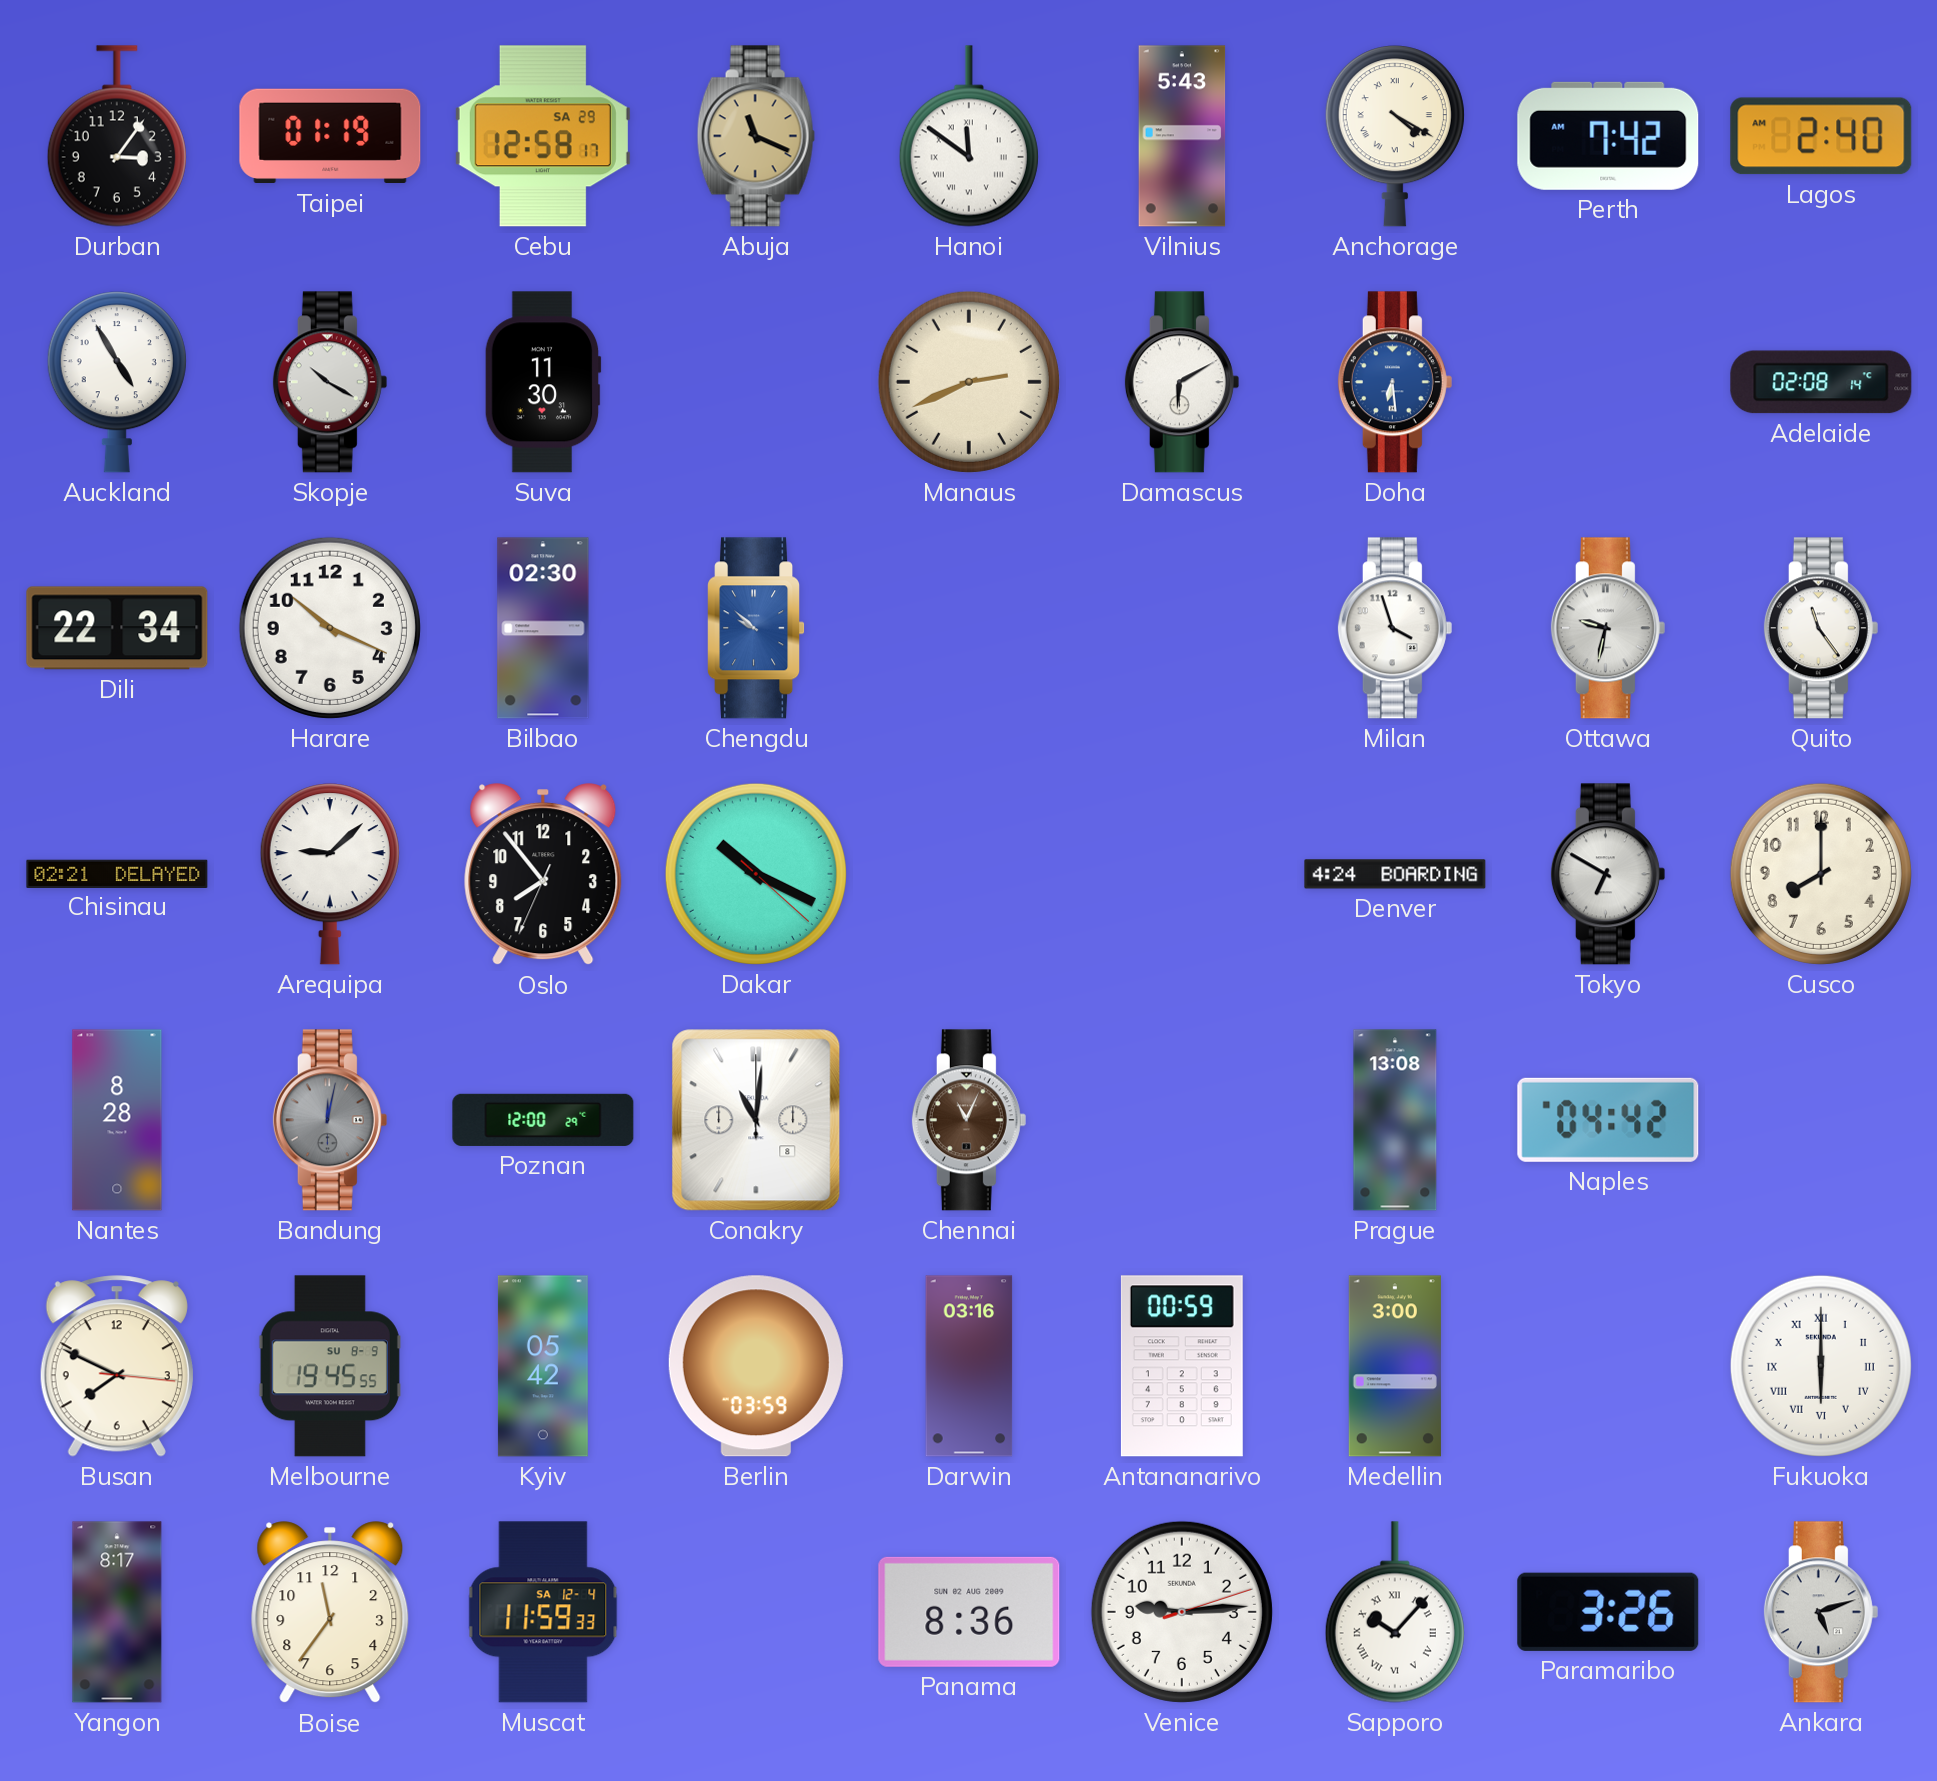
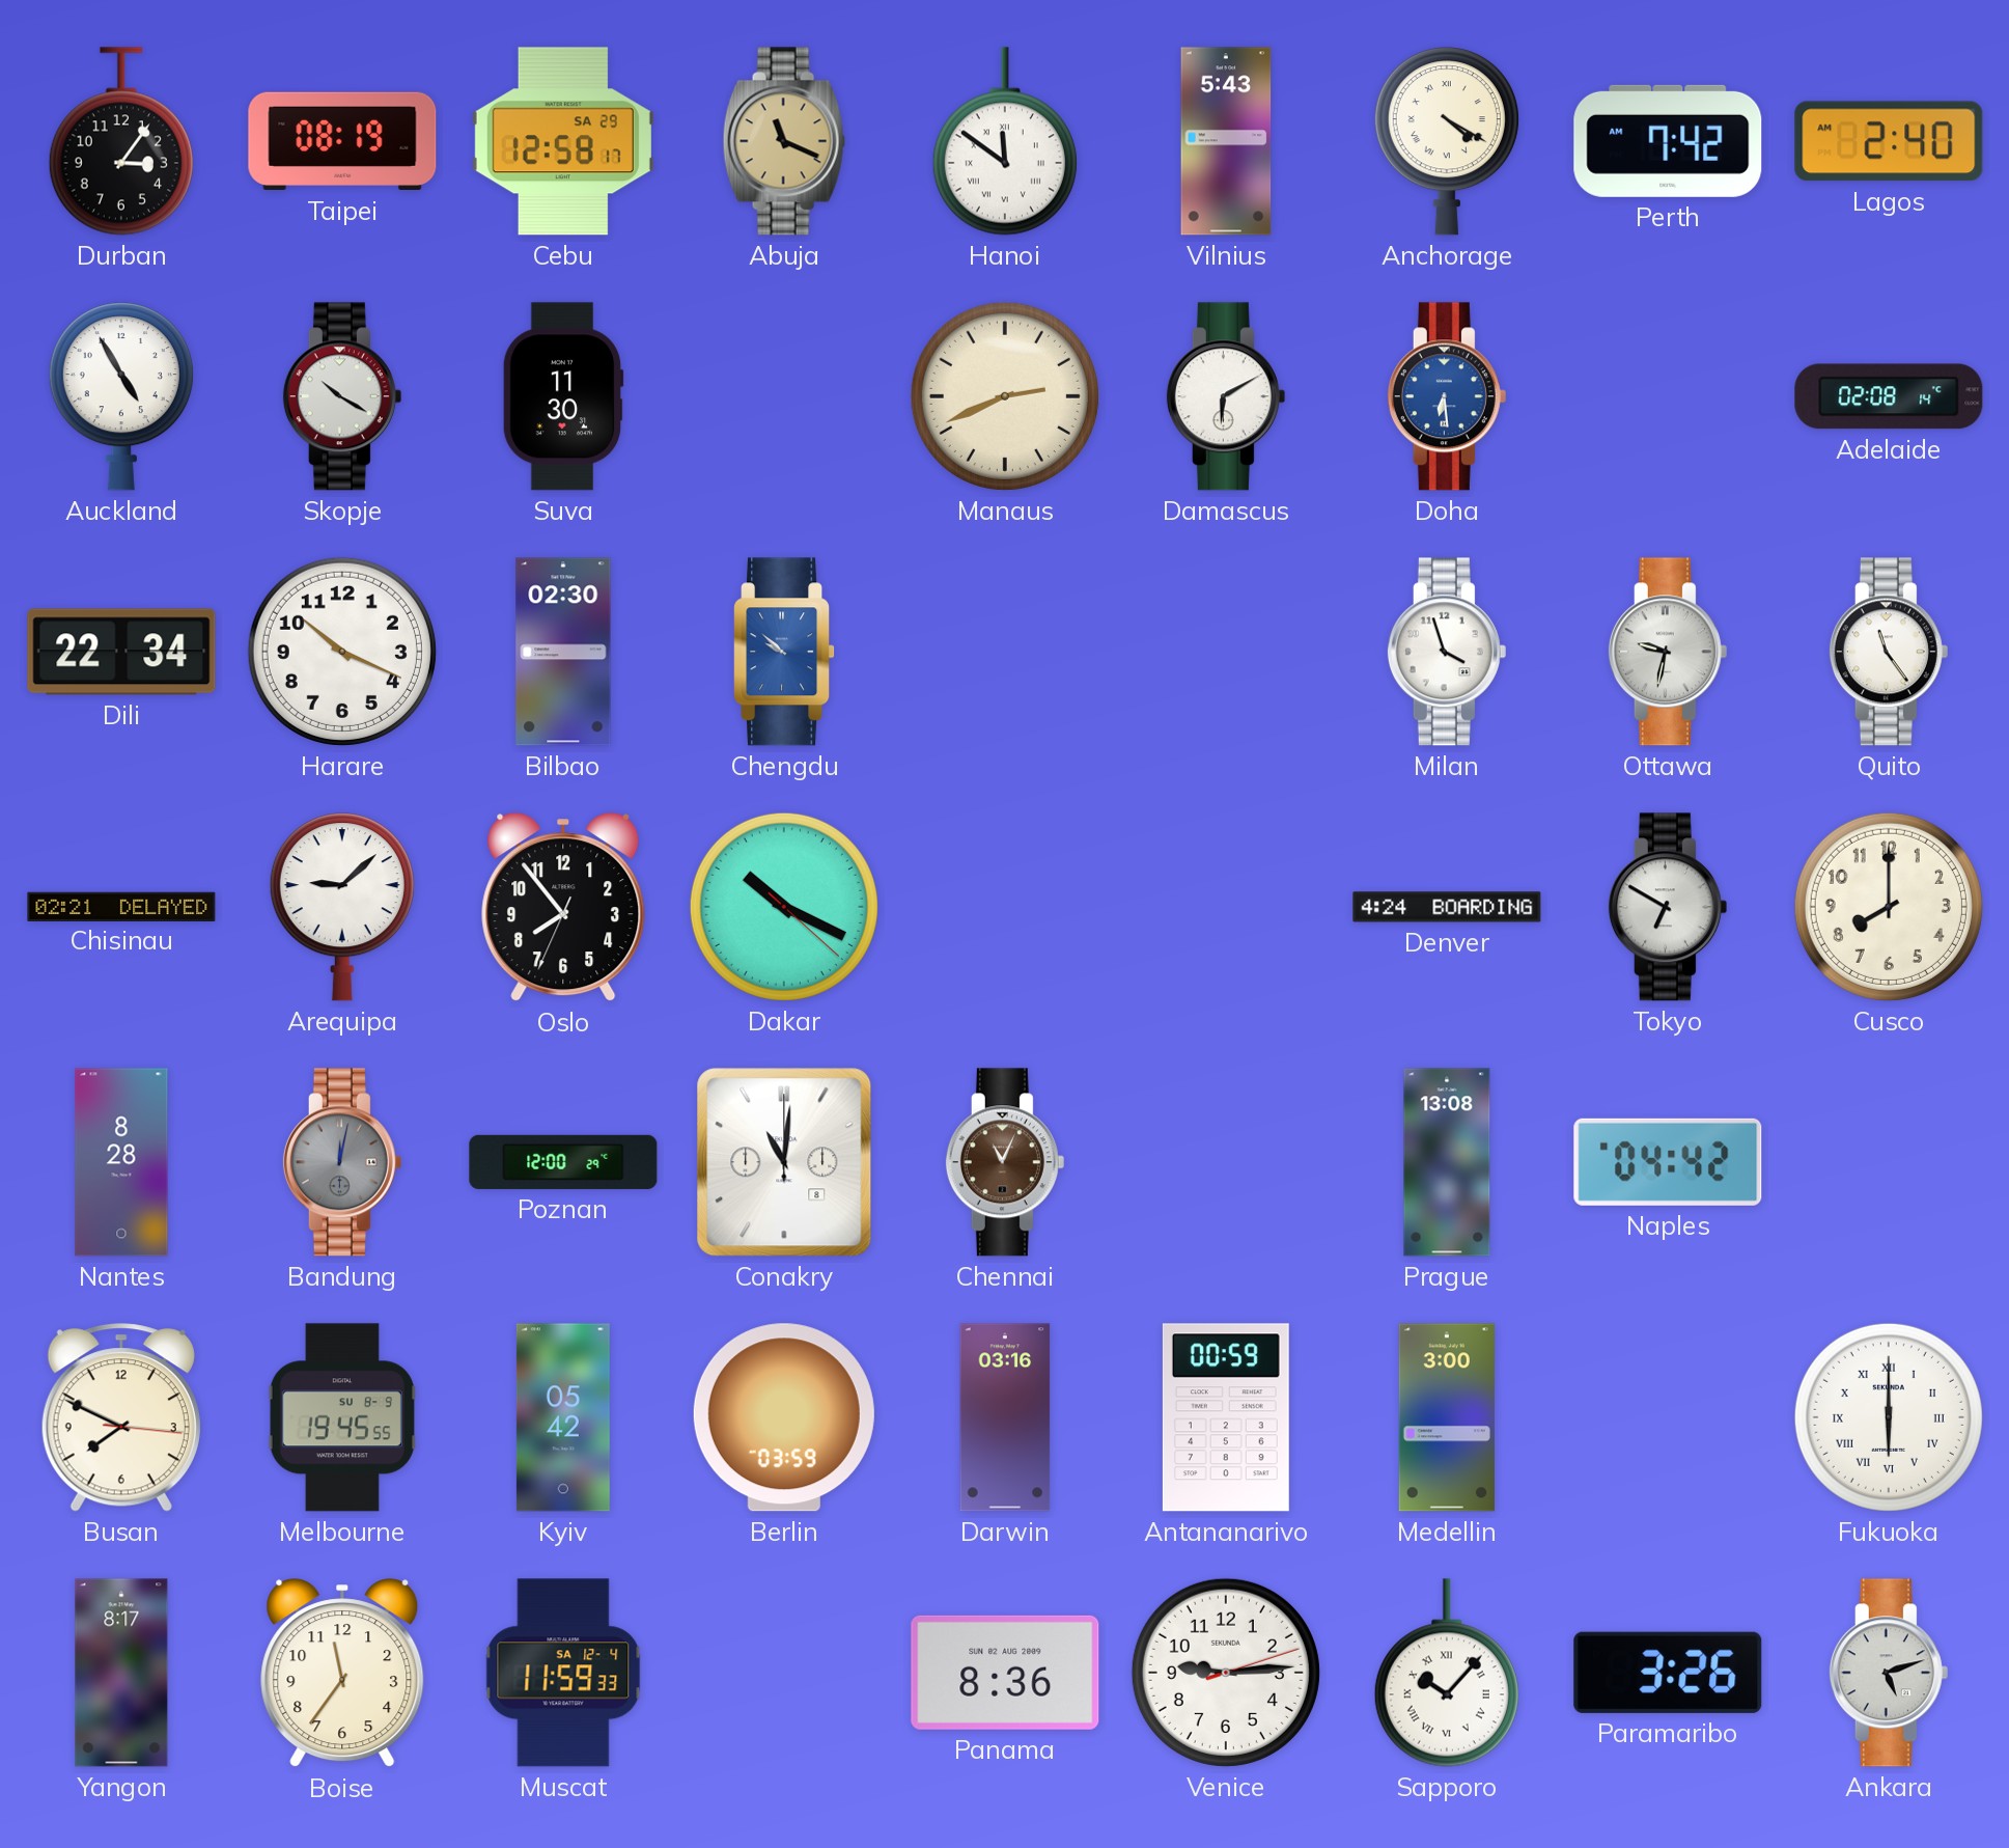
Taipei: 01:19 -> 08:19 (342, 141)
